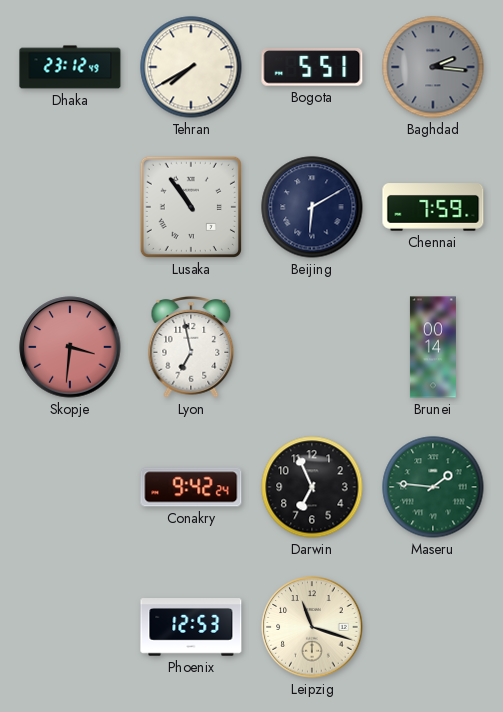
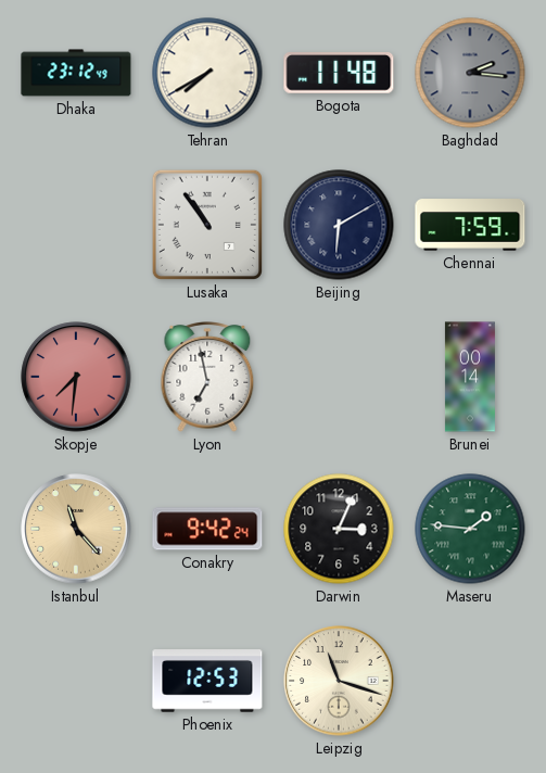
Bogota: 5:51 -> 11:48 (339, 73)
Skopje: 3:31 -> 7:31 (76, 377)
Istanbul: none -> 11:23 (76, 529)
Darwin: 6:56 -> 3:04 (339, 529)
